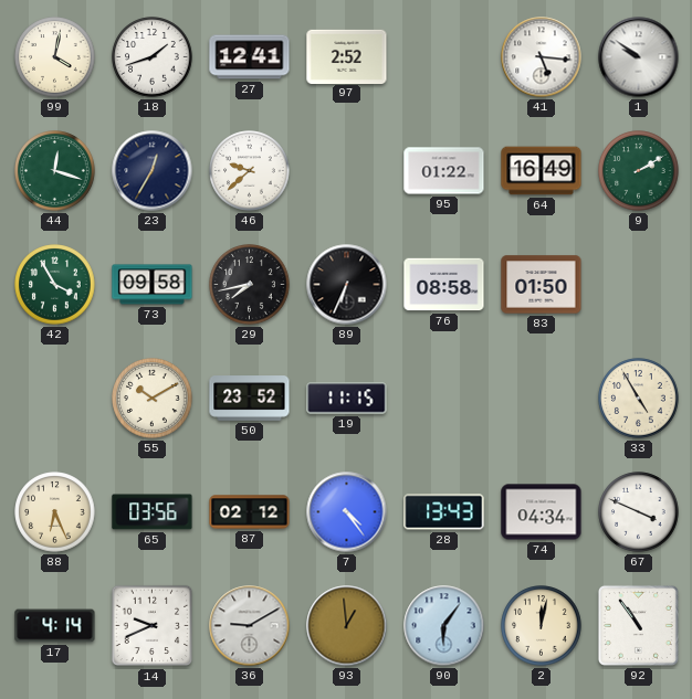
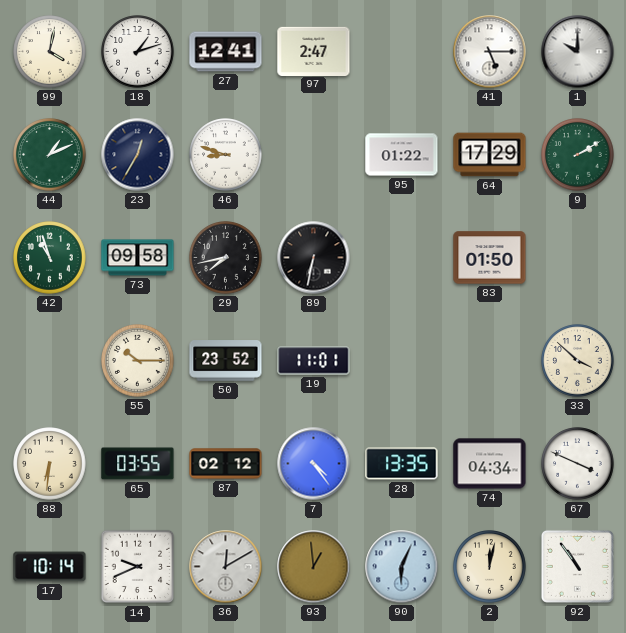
18: 1:42 -> 1:12 (138, 52)
97: 2:52 -> 2:47 (314, 51)
41: 5:16 -> 5:15 (490, 52)
1: 9:51 -> 10:00 (578, 52)
44: 12:18 -> 1:11 (50, 155)
46: 9:38 -> 8:48 (226, 155)
64: 16:49 -> 17:29 (490, 155)
42: 3:55 -> 10:57 (50, 258)
89: 6:34 -> 6:32 (314, 258)
76: 08:58 -> none (444, 285)
55: 10:10 -> 10:15 (138, 361)
19: 11:15 -> 11:01 (314, 361)
33: 4:55 -> 3:52 (578, 361)
88: 6:26 -> 6:31 (50, 464)
65: 03:56 -> 03:55 (138, 464)
28: 13:43 -> 13:35 (402, 464)
17: 4:14 -> 10:14 (50, 567)
36: 9:10 -> 12:10 (226, 567)
90: 6:06 -> 6:04 (402, 567)
